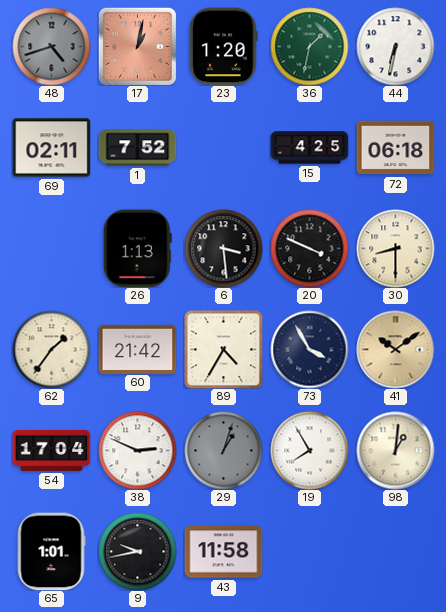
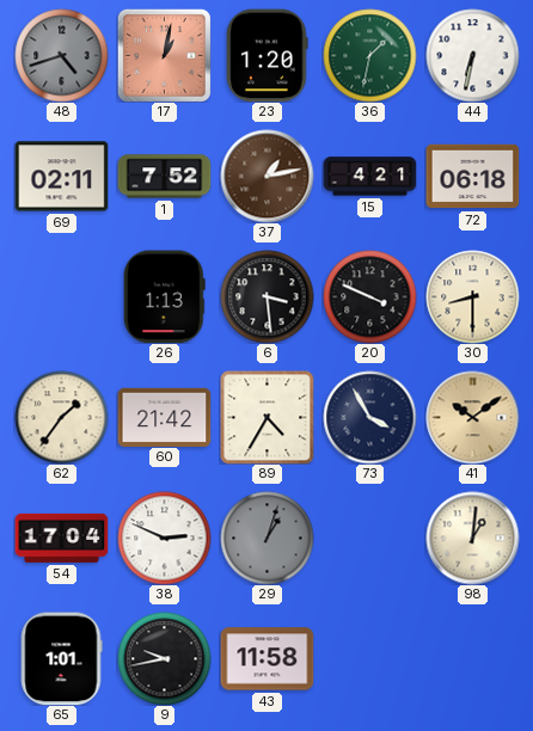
37: none -> 1:13 (266, 176)
15: 4:25 -> 4:21 (369, 177)
19: 7:55 -> none (309, 450)
